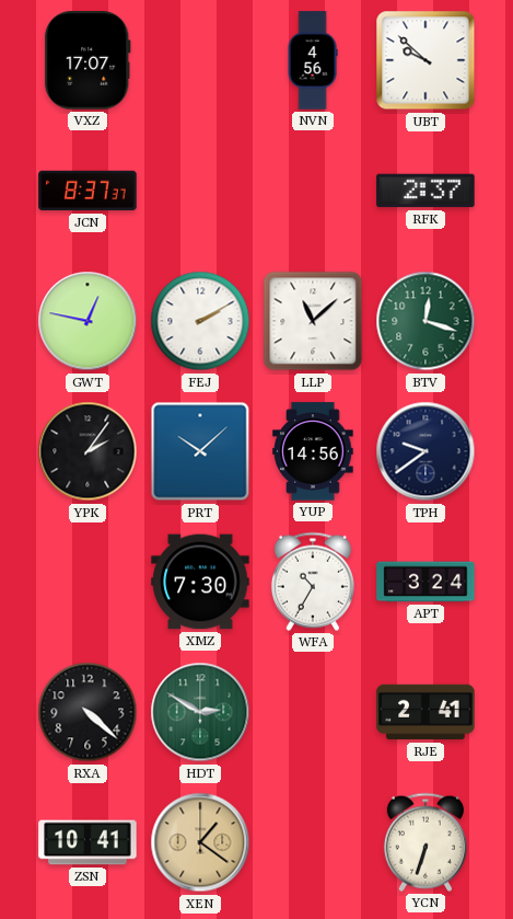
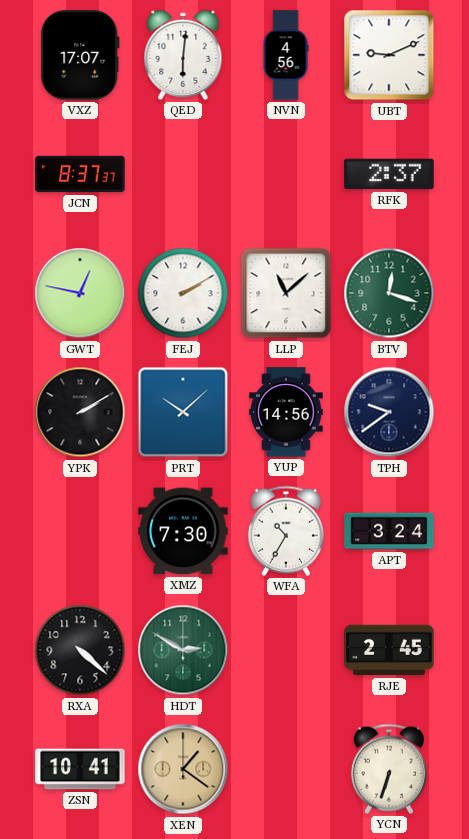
QED: none -> 6:01 (183, 55)
UBT: 9:52 -> 9:11 (389, 55)
YPK: 2:06 -> 2:10 (80, 412)
RJE: 2:41 -> 2:45 (389, 650)
